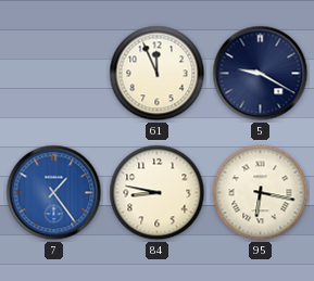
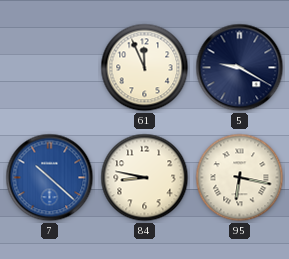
7: 1:24 -> 10:22 (50, 178)
